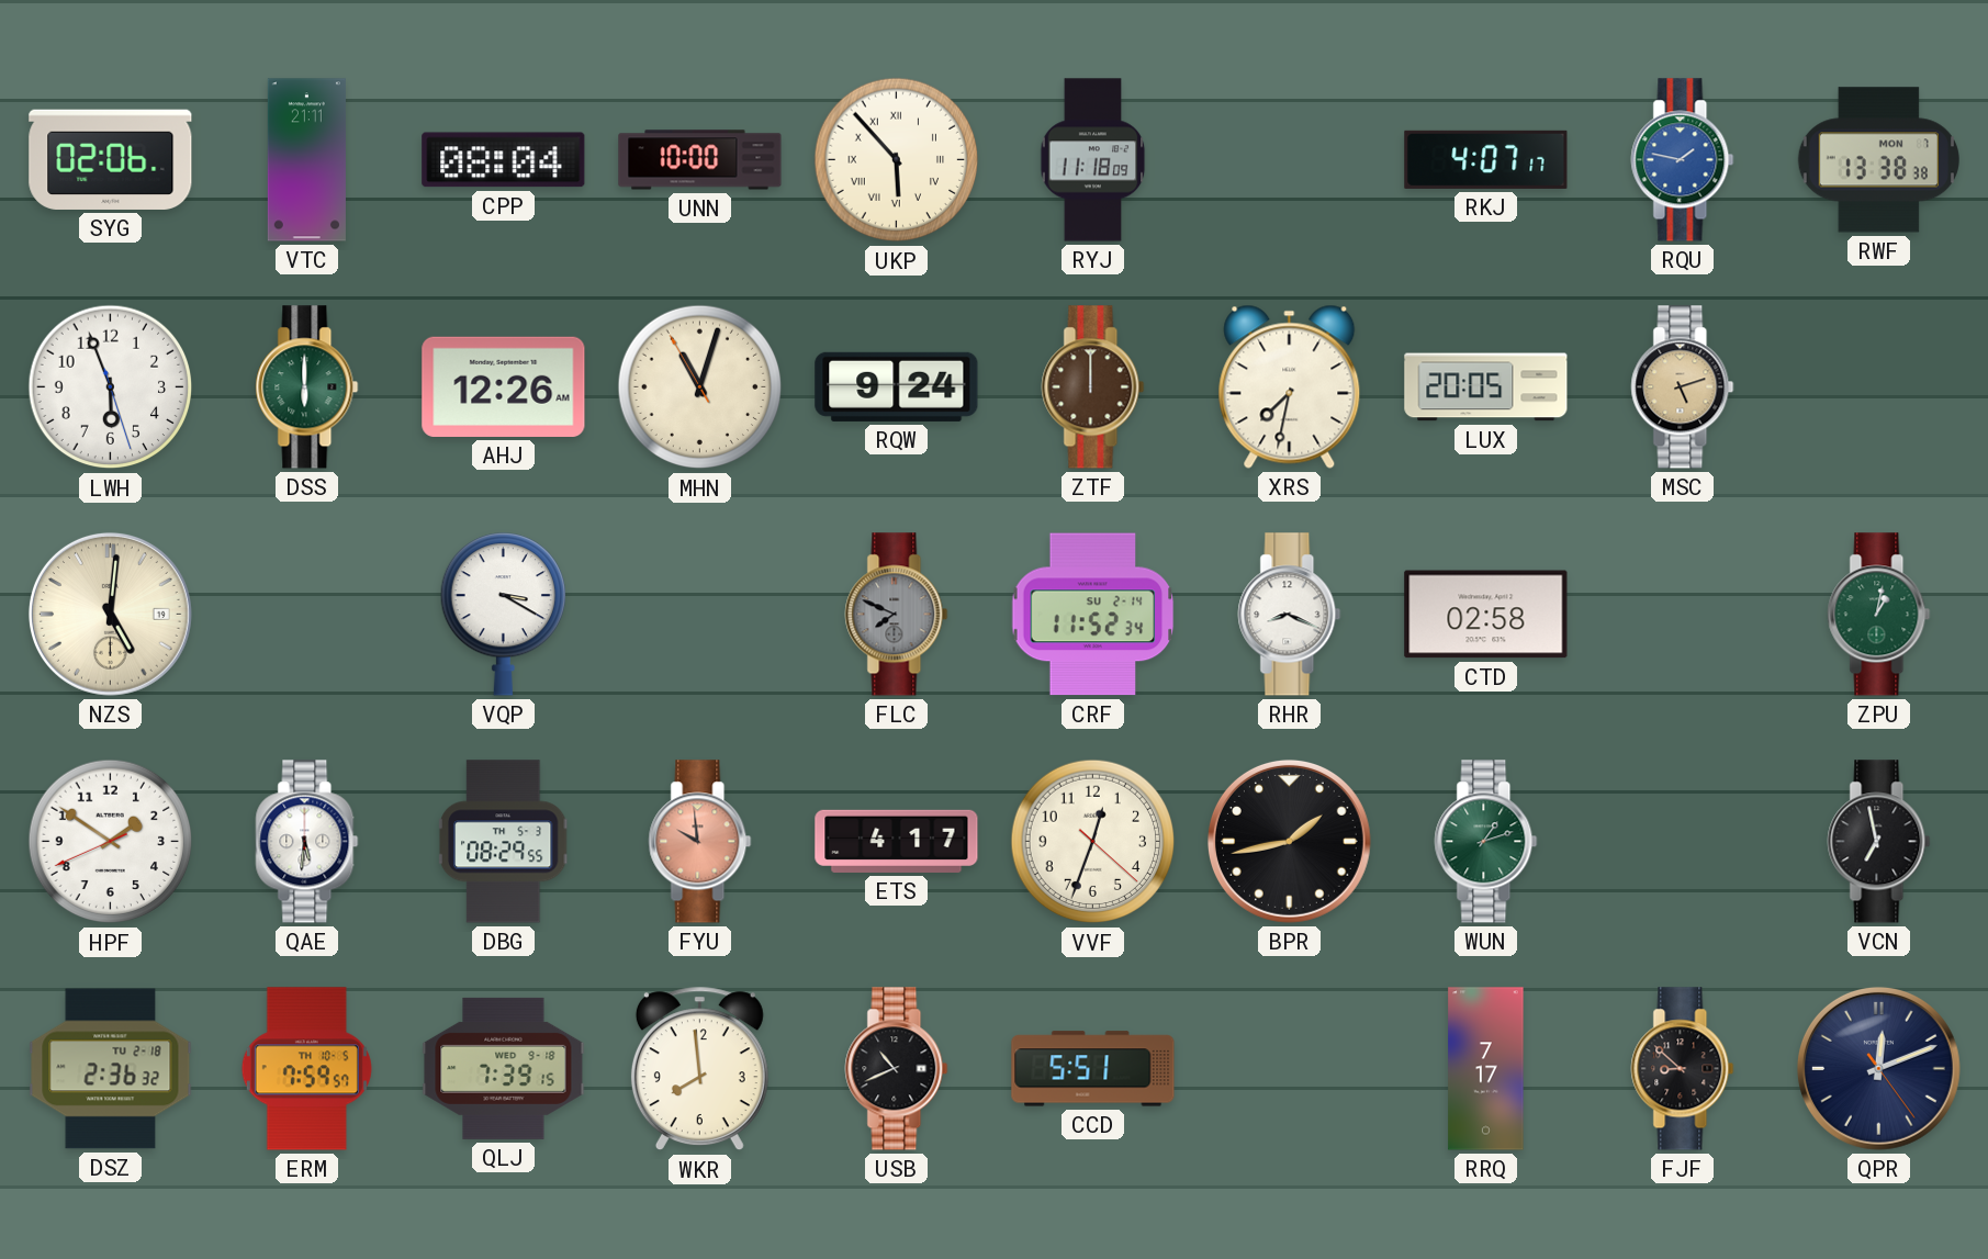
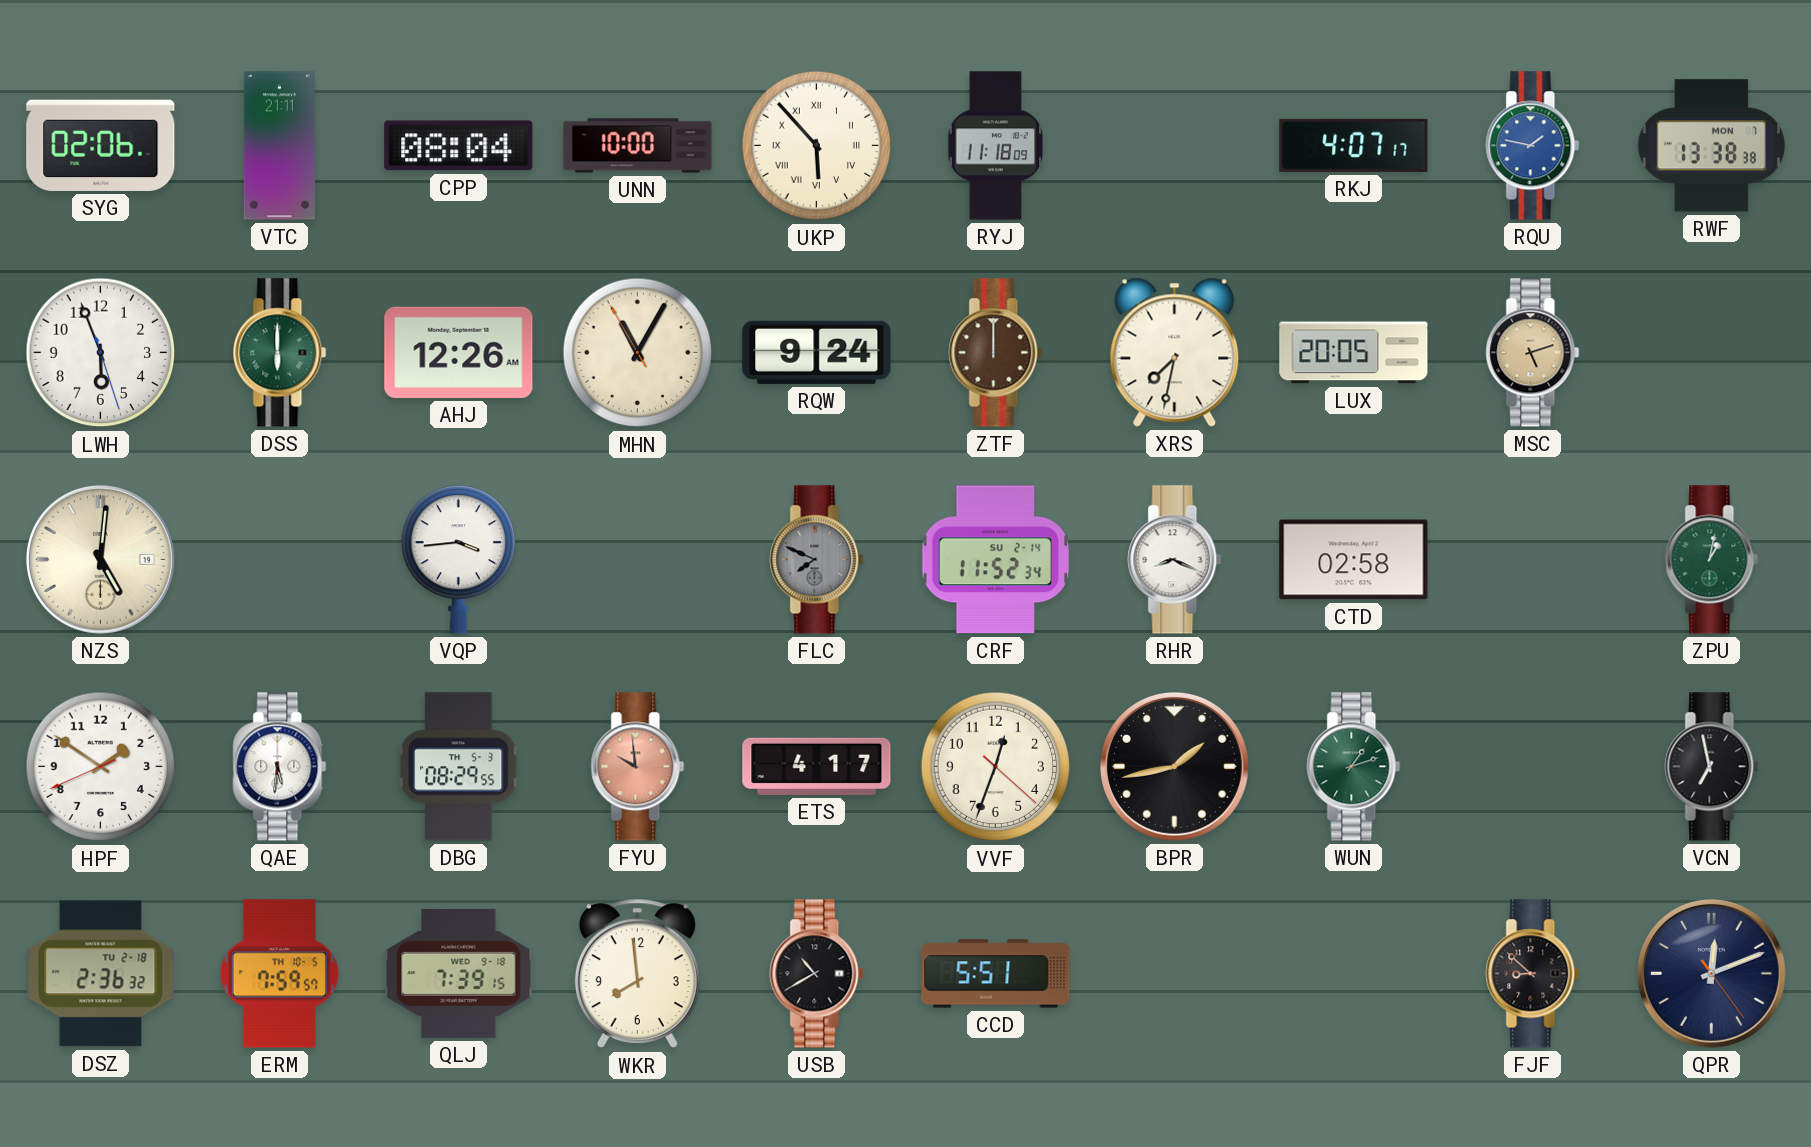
MHN: 11:02 -> 11:04 (638, 353)
VQP: 3:20 -> 3:44 (458, 560)
USB: 10:41 -> 10:40 (817, 974)
RRQ: 7:17 -> none (1486, 1069)
